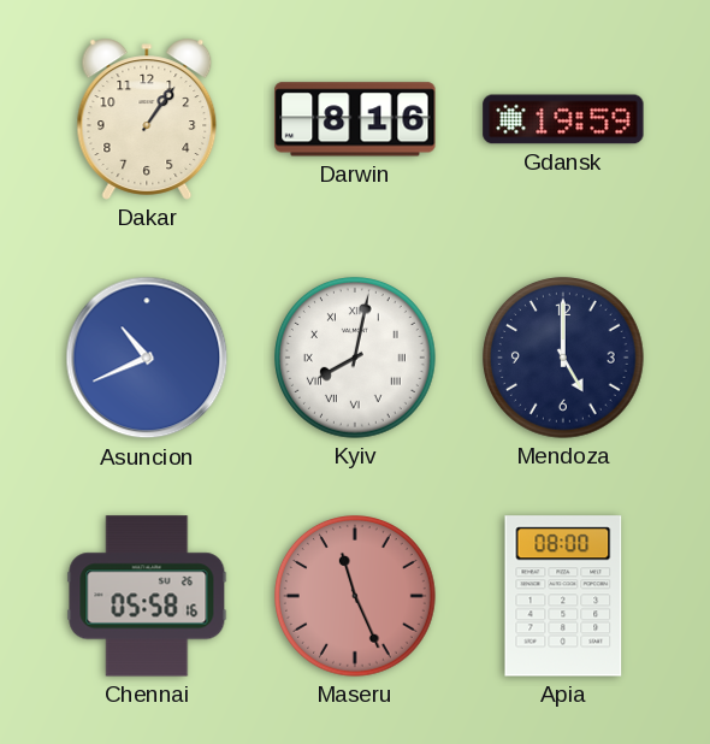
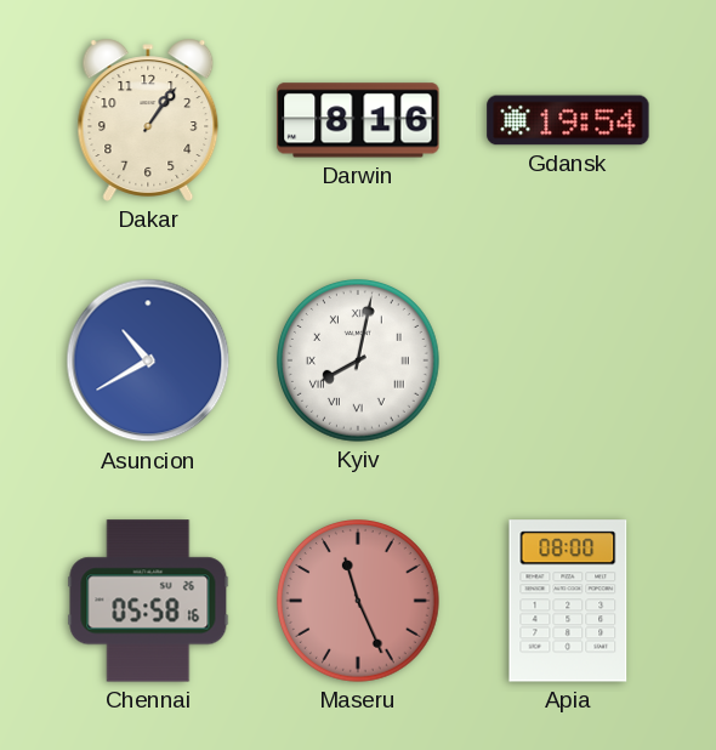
Gdansk: 19:59 -> 19:54 (568, 120)
Asuncion: 10:41 -> 10:40 (148, 360)
Mendoza: 5:00 -> none (564, 359)
